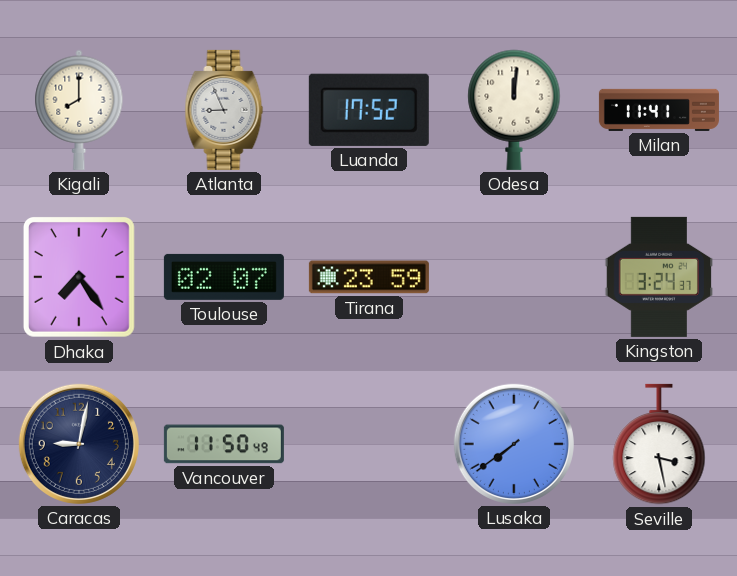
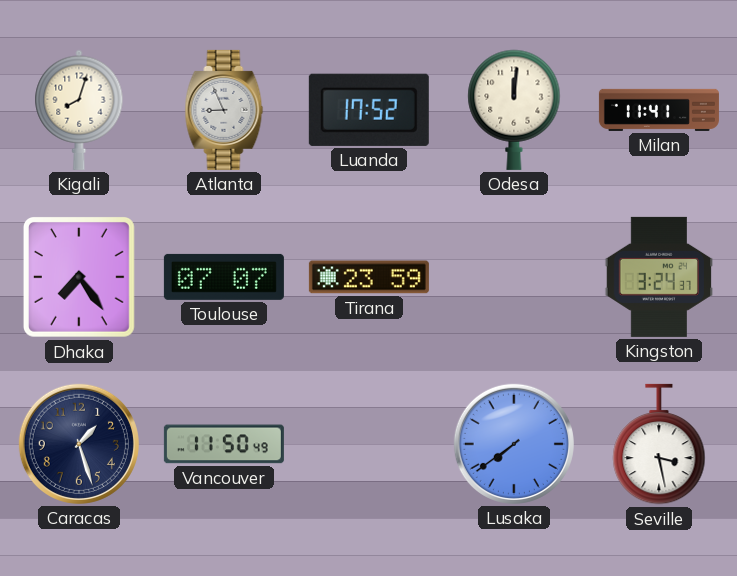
Kigali: 8:00 -> 8:03 (79, 110)
Toulouse: 02:07 -> 07:07 (224, 277)
Caracas: 9:02 -> 1:27 (79, 444)
